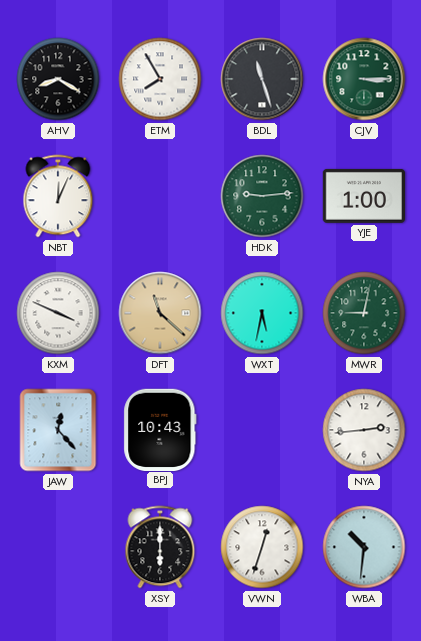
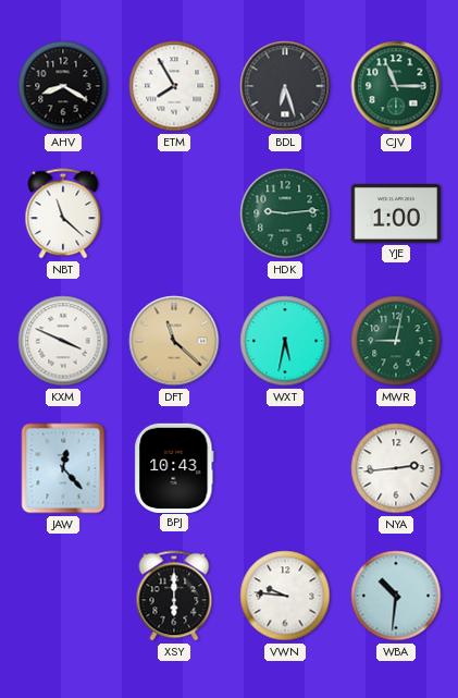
BDL: 11:27 -> 6:27 (285, 86)
CJV: 3:15 -> 11:15 (396, 86)
NBT: 12:04 -> 11:22 (63, 213)
VWN: 12:33 -> 9:46 (285, 596)
